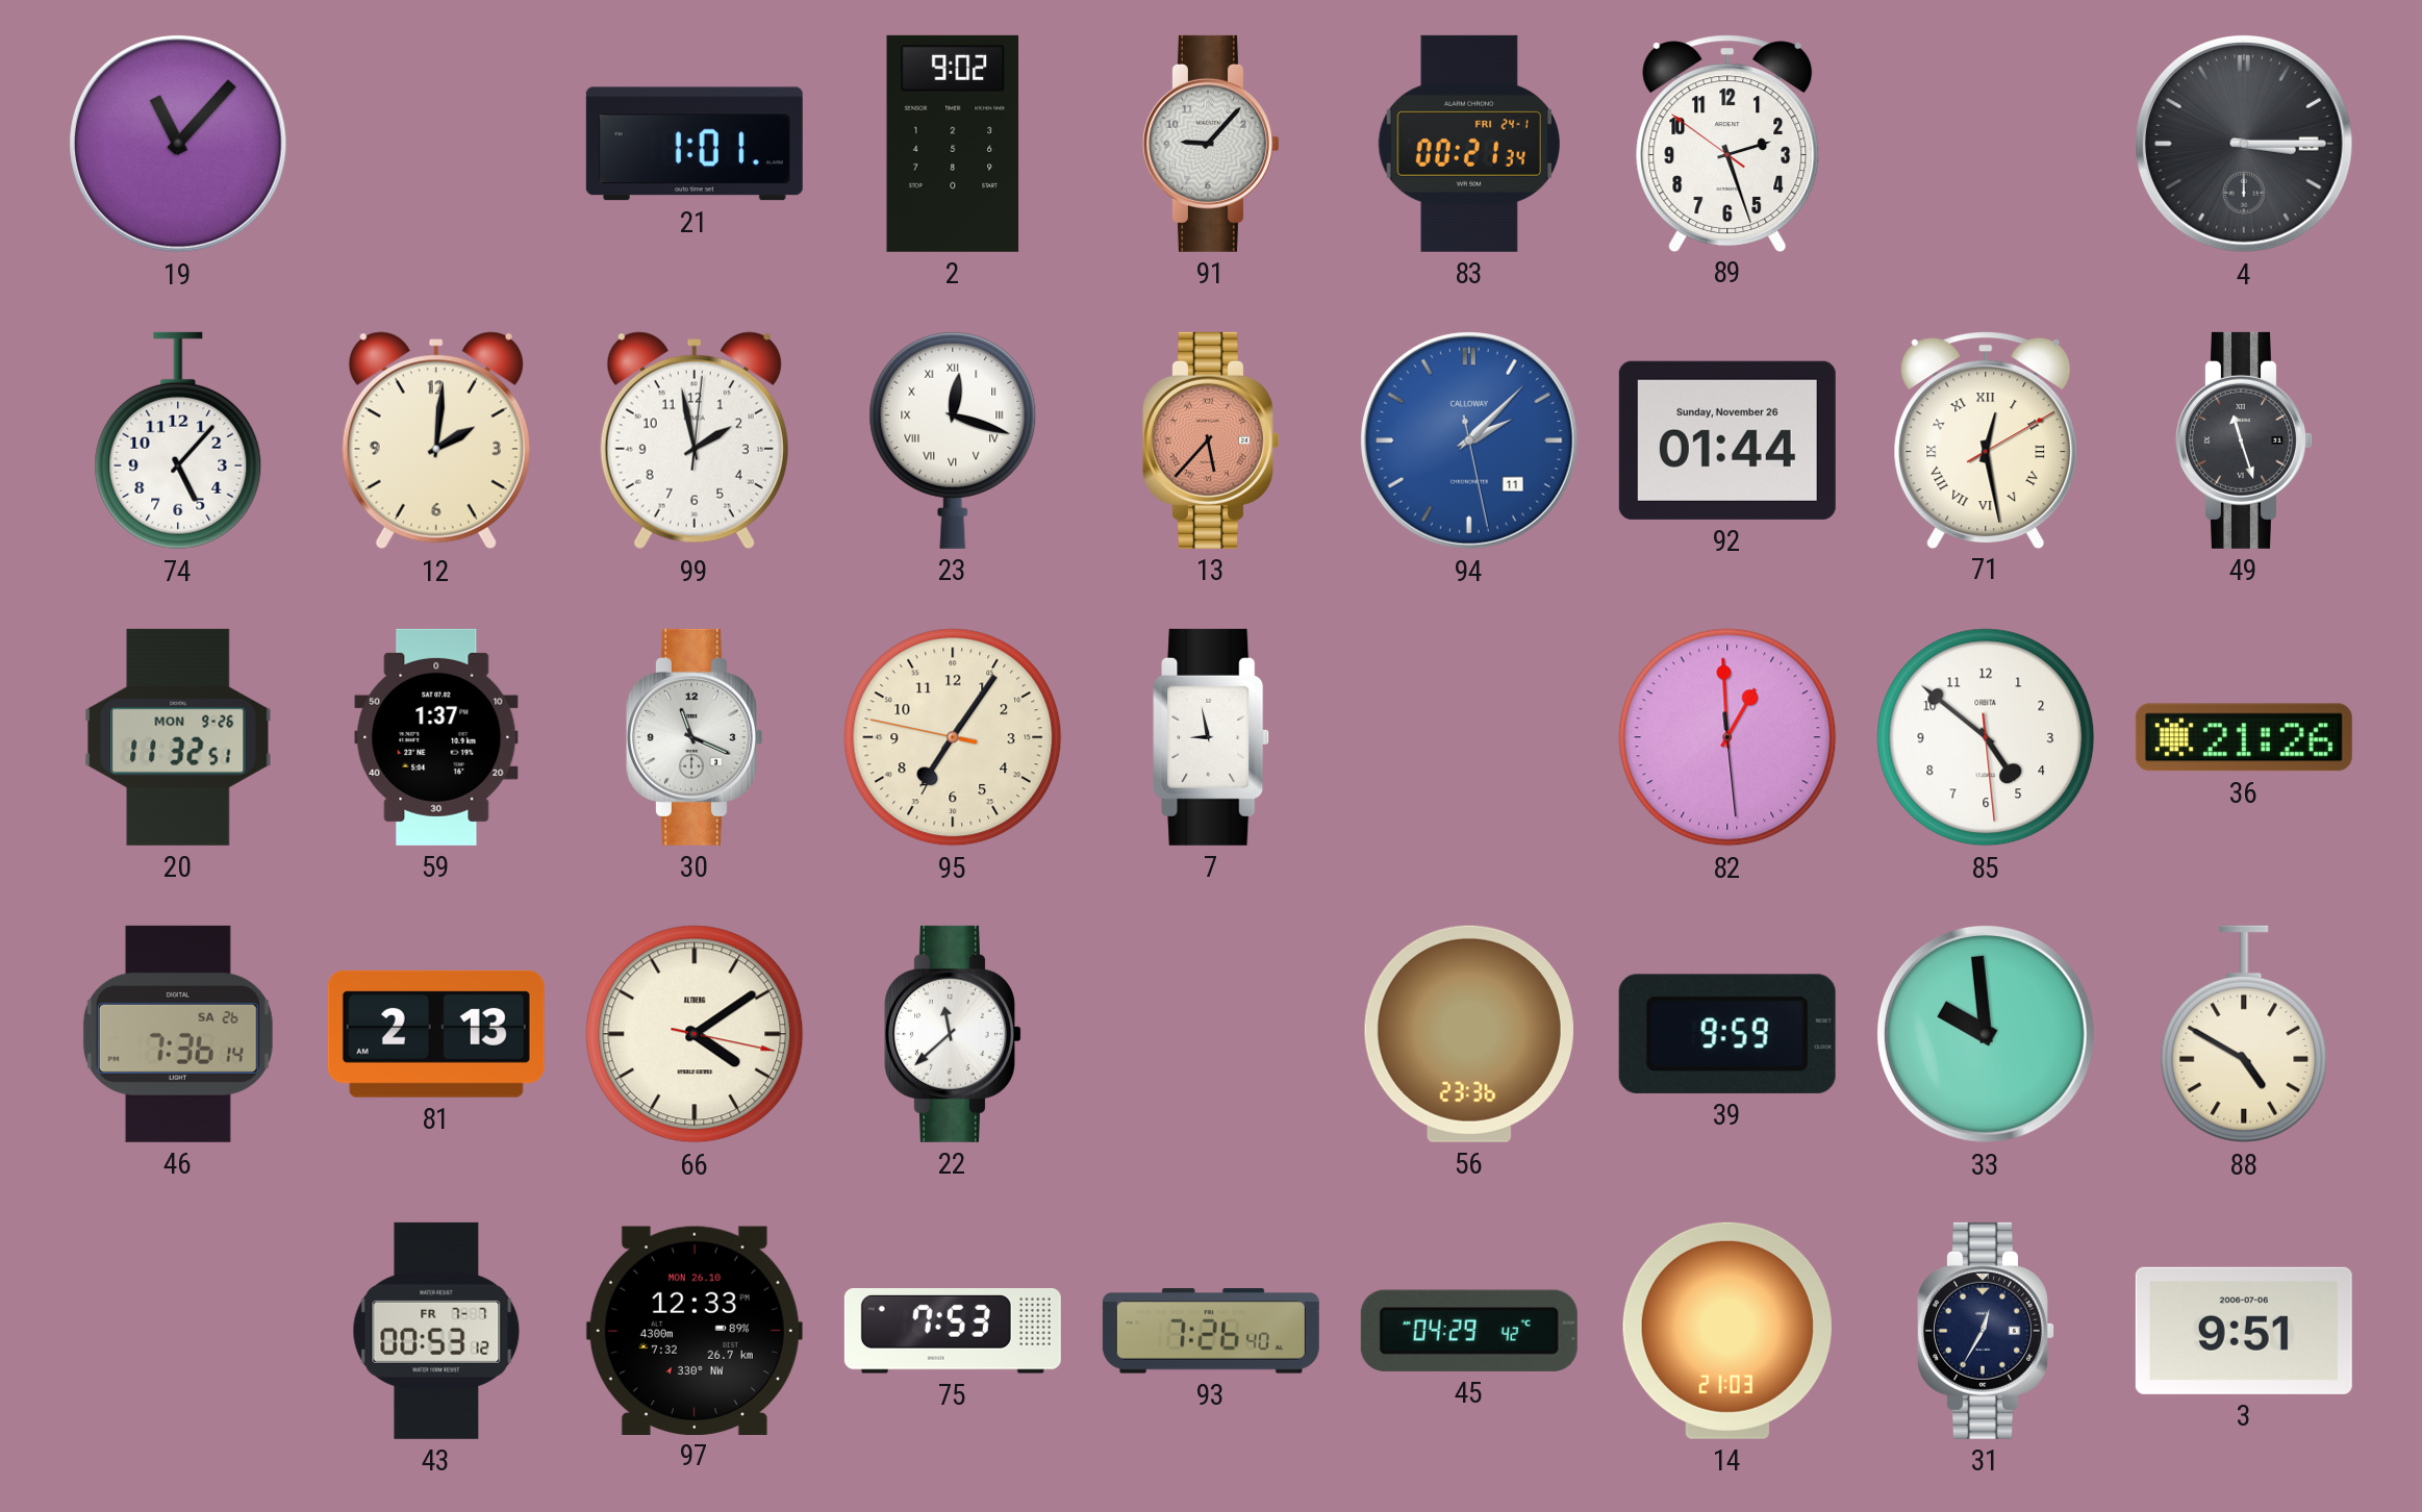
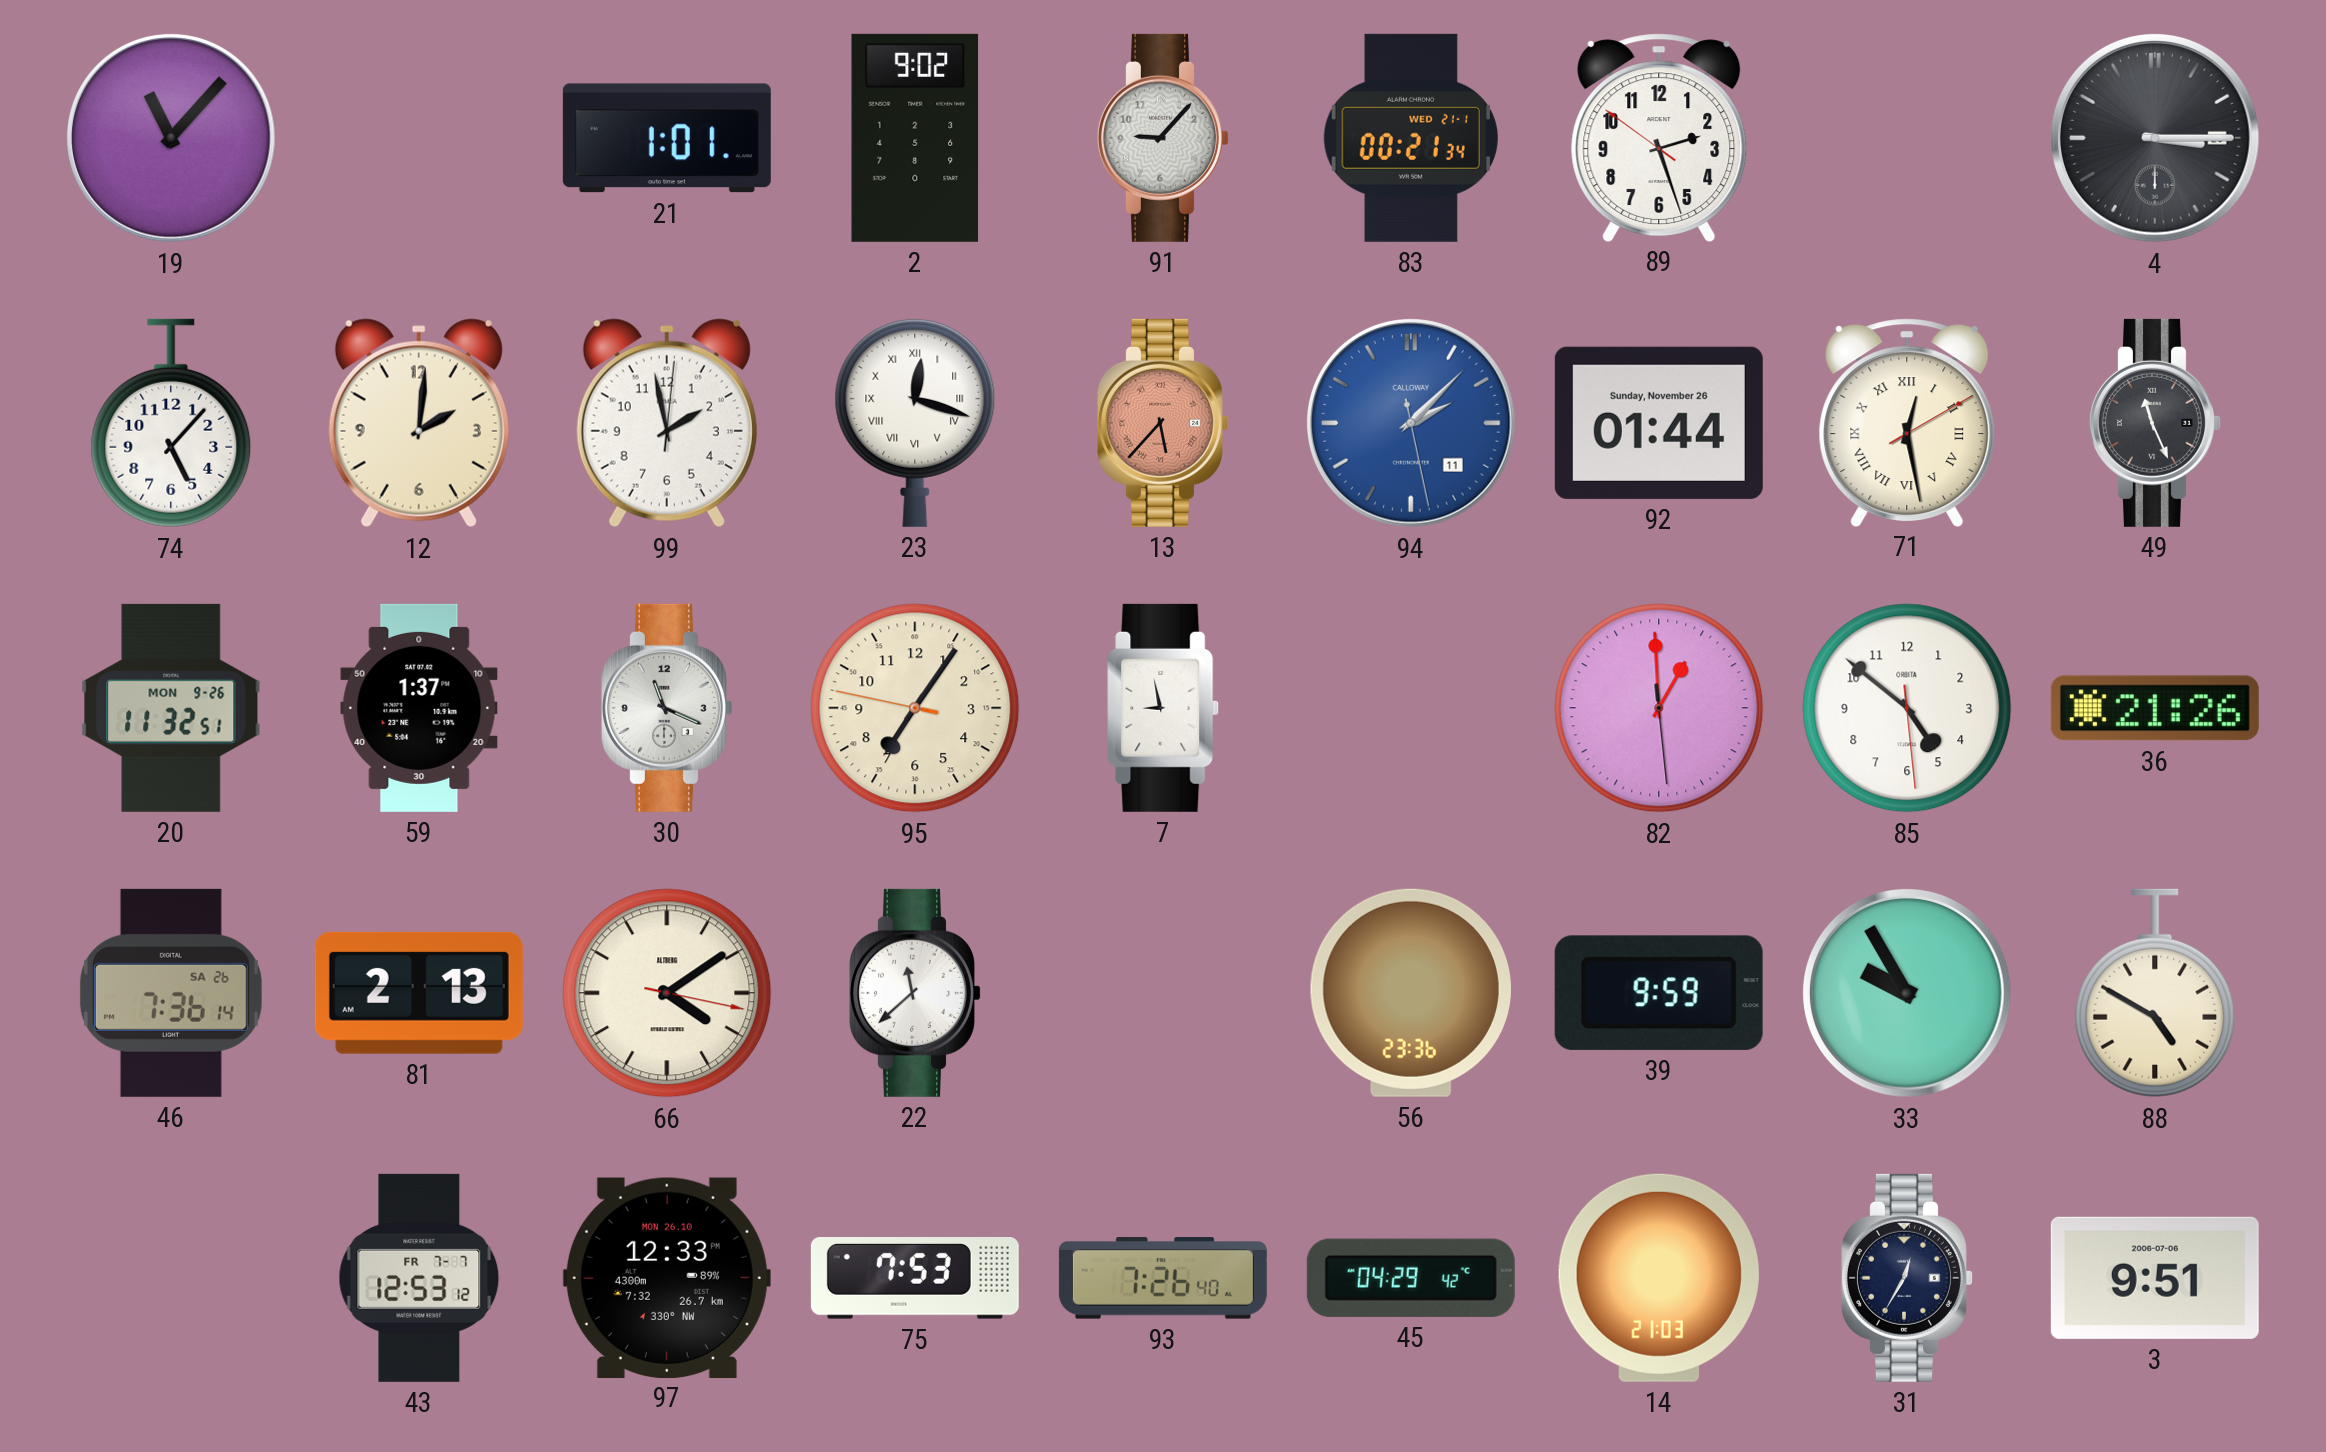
83 date: FRI 24-1 -> WED 21-1 (1411, 138)
49: 11:27 -> 11:26 (2155, 423)
33: 9:59 -> 9:55 (1908, 994)
43: 00:53 -> 12:53 (419, 1278)
